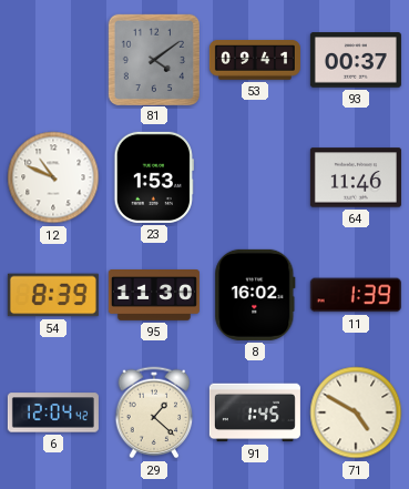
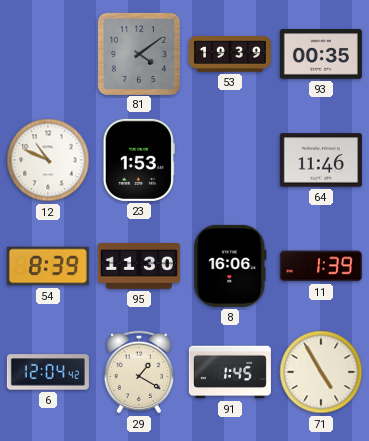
53: 09:41 -> 19:39 (230, 54)
93: 00:37 -> 00:35 (321, 54)
8: 16:02 -> 16:06 (230, 266)
29: 1:22 -> 1:20 (139, 372)
71: 4:50 -> 4:55 (321, 372)
